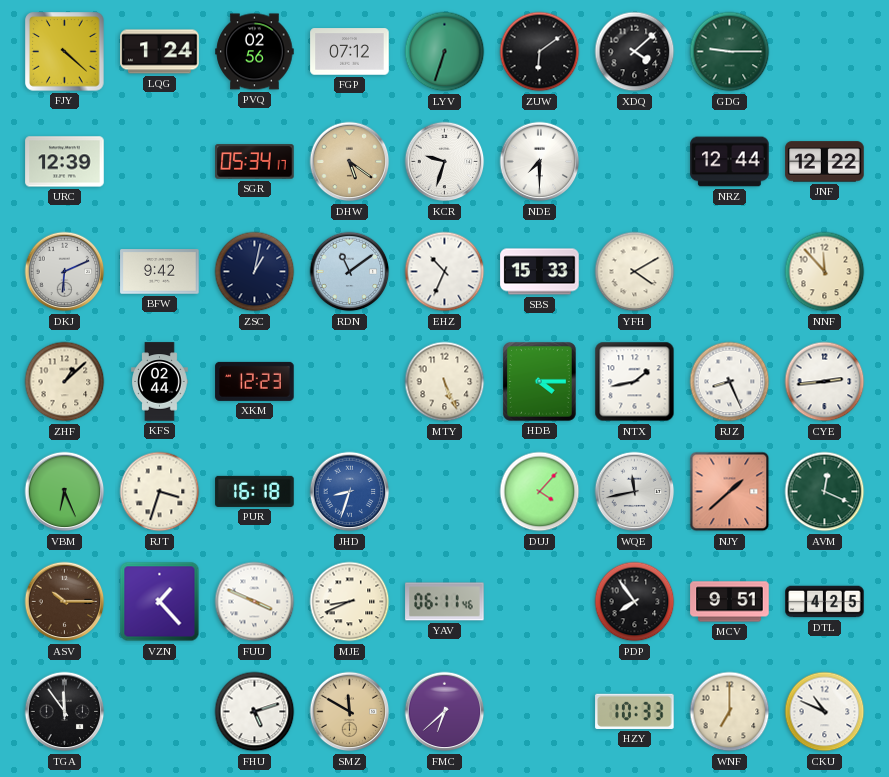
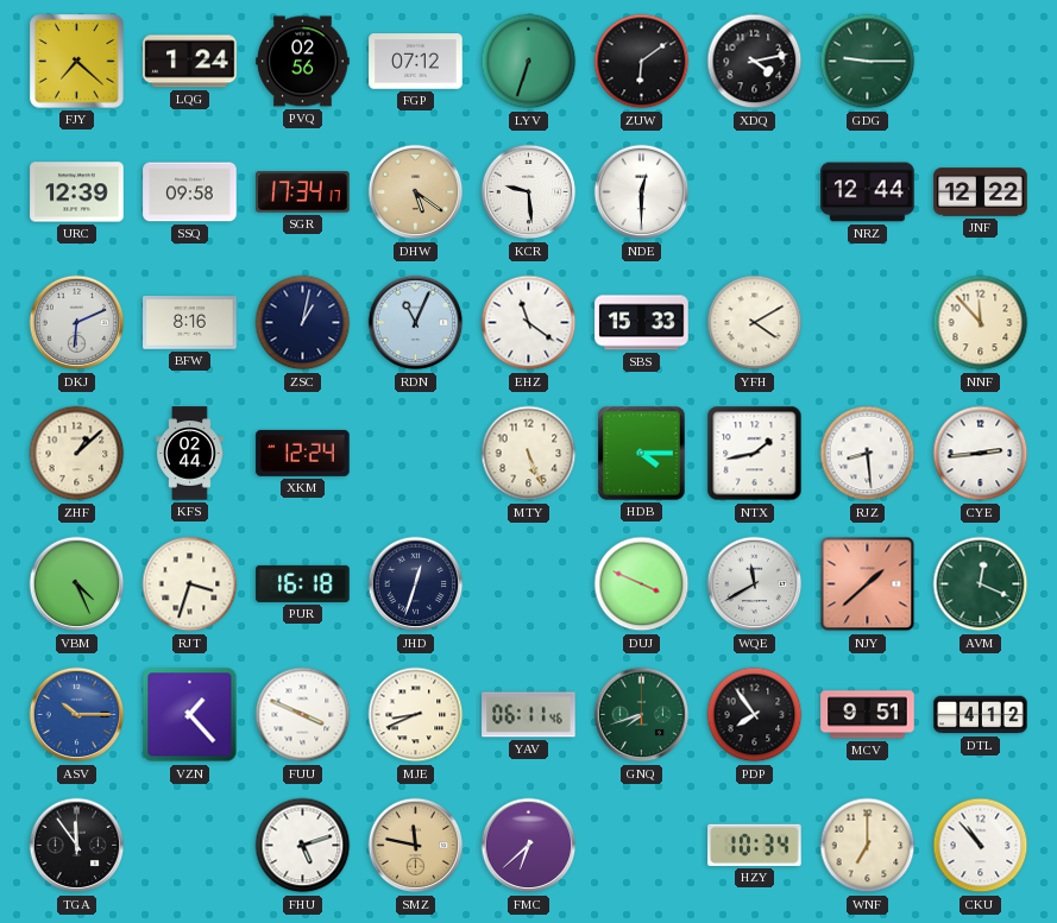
FJY: 4:22 -> 7:22 (77, 62)
XDQ: 4:08 -> 4:13 (755, 62)
SSQ: none -> 09:58 (190, 192)
SGR: 05:34 -> 17:34 (303, 192)
KCR: 9:33 -> 9:29 (529, 192)
NDE: 7:30 -> 12:30 (642, 192)
BFW: 9:42 -> 8:16 (190, 323)
RDN: 11:09 -> 11:04 (416, 323)
EHZ: 10:34 -> 11:21 (529, 323)
XKM: 12:23 -> 12:24 (303, 453)
RJZ: 8:26 -> 8:29 (868, 454)
VBM: 6:26 -> 4:26 (77, 584)
JHD: 8:33 -> 12:33 (416, 584)
JHD dial: blue -> navy (416, 584)
DUJ: 4:07 -> 3:49 (642, 584)
WQE: 11:43 -> 11:40 (755, 584)
ASV dial: brown -> blue (77, 715)
GNQ: none -> 7:42 (642, 715)
DTL: 4:25 -> 4:12 (981, 715)
SMZ: 11:50 -> 11:47 (416, 846)
HZY: 10:33 -> 10:34 (755, 845)
CKU: 10:49 -> 10:53 (981, 846)
